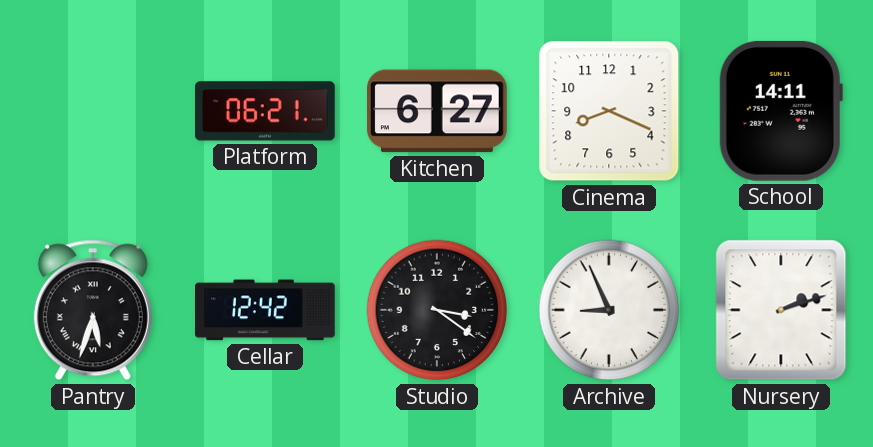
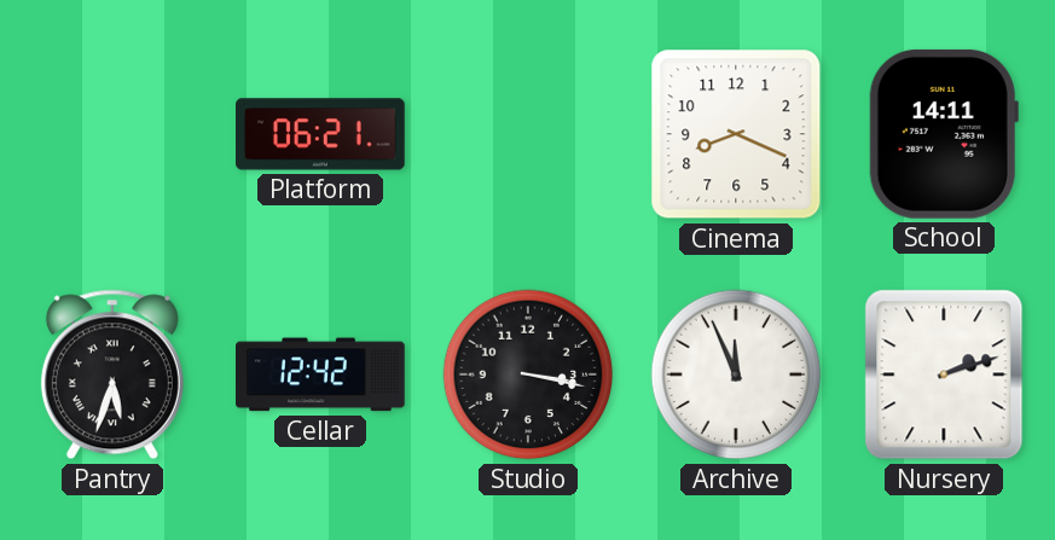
Kitchen: 6:27 -> none (438, 111)
Studio: 3:21 -> 3:17 (528, 374)
Archive: 8:56 -> 11:56 (736, 374)
